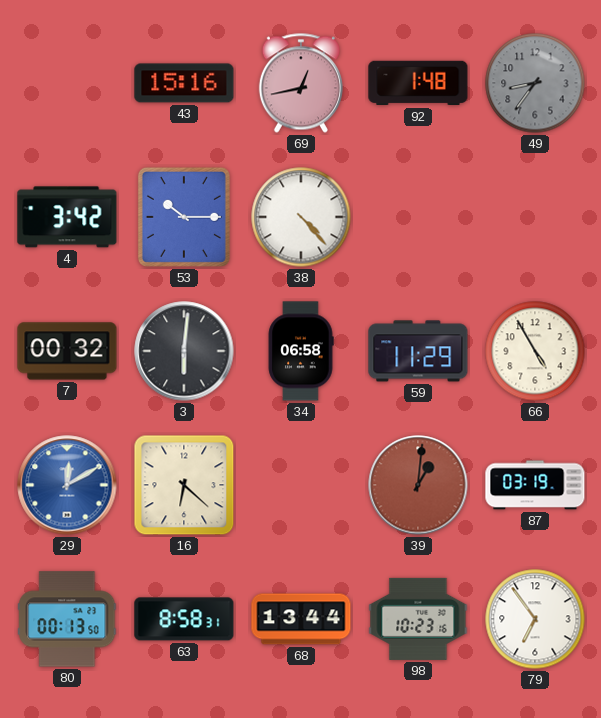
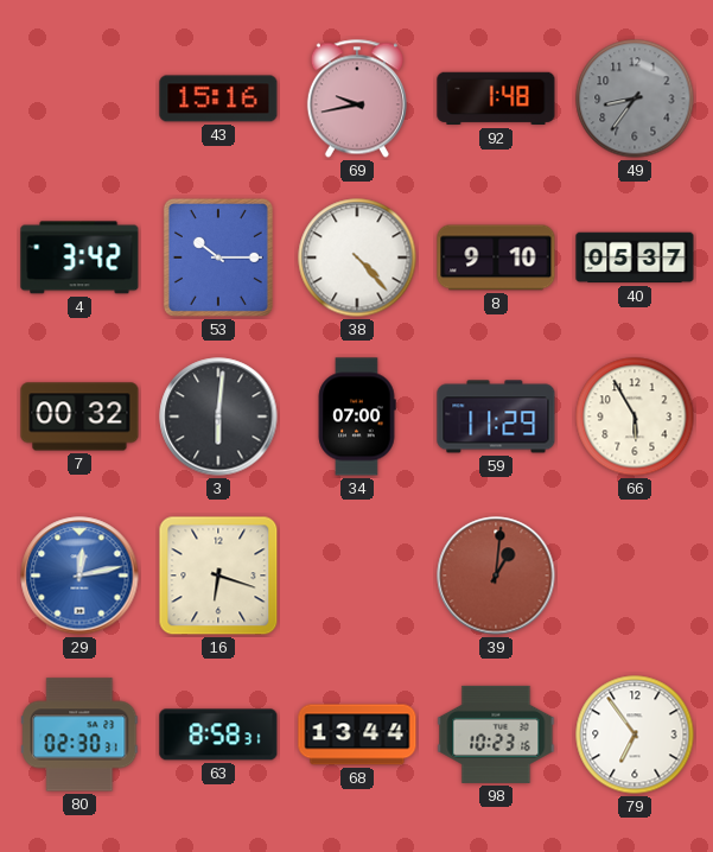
69: 12:43 -> 9:43 (357, 98)
8: none -> 9:10 (496, 257)
40: none -> 05:37 (635, 257)
34: 06:58 -> 07:00 (357, 417)
66: 4:55 -> 5:55 (635, 417)
29: 12:10 -> 12:13 (79, 576)
16: 6:22 -> 6:18 (218, 576)
87: 03:19 -> none (535, 485)
80: 00:13 -> 02:30 (79, 735)
